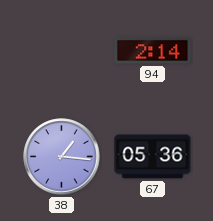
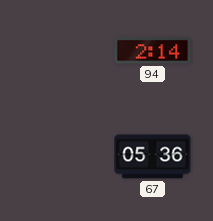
38: 1:16 -> none (62, 157)
